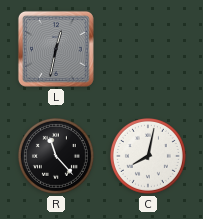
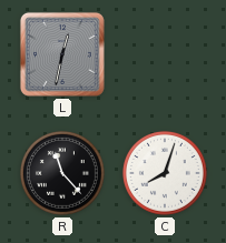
C: 8:02 -> 8:03 (165, 173)
